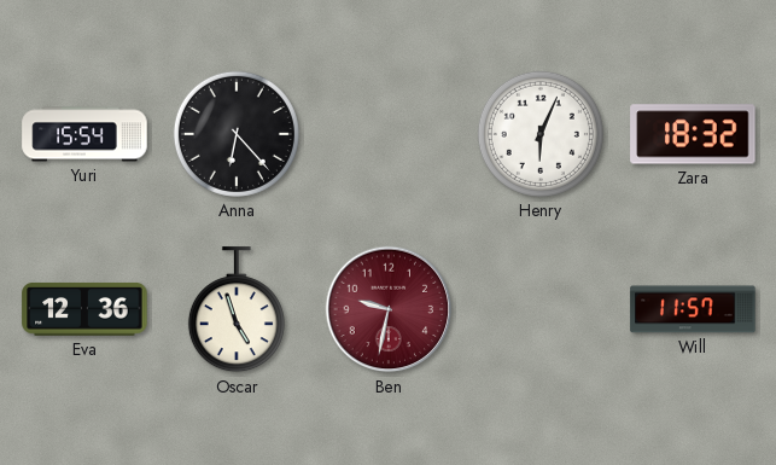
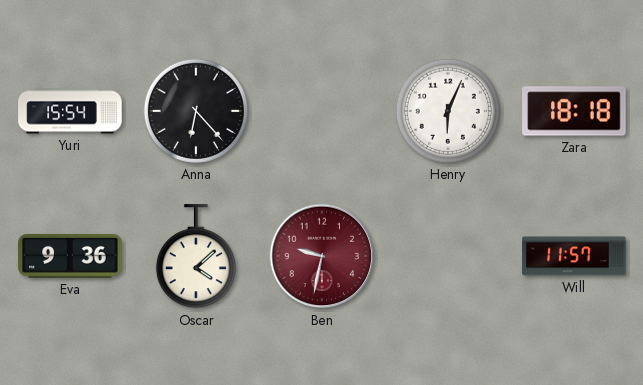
Zara: 18:32 -> 18:18 (574, 111)
Eva: 12:36 -> 9:36 (70, 256)
Oscar: 4:57 -> 4:08 (196, 257)
